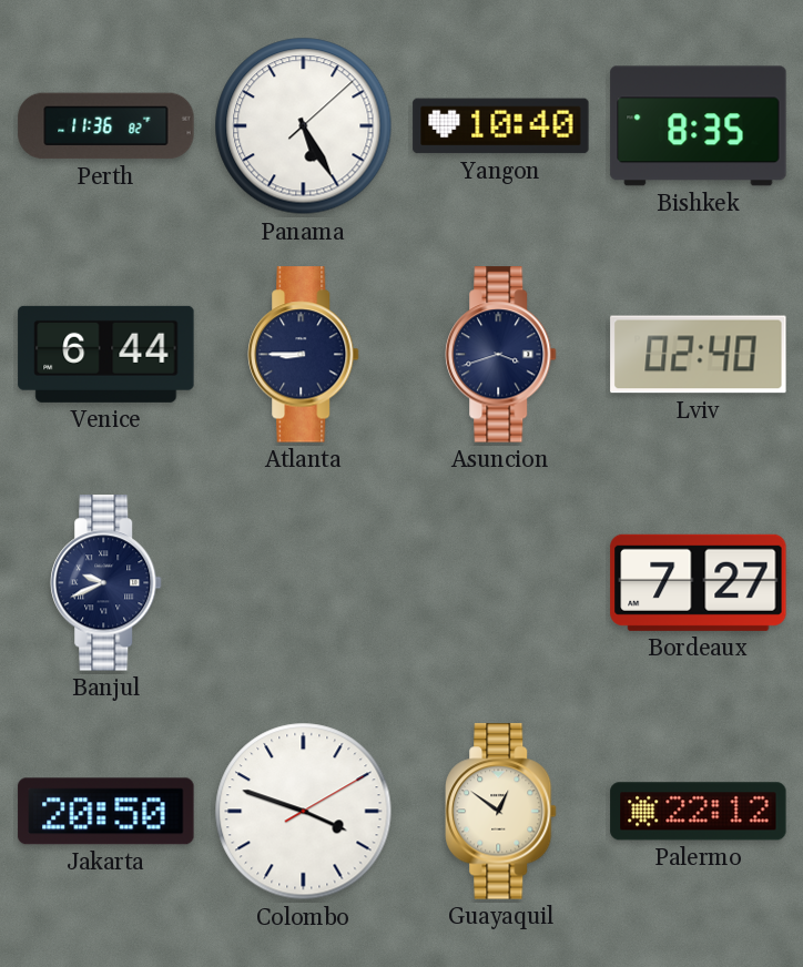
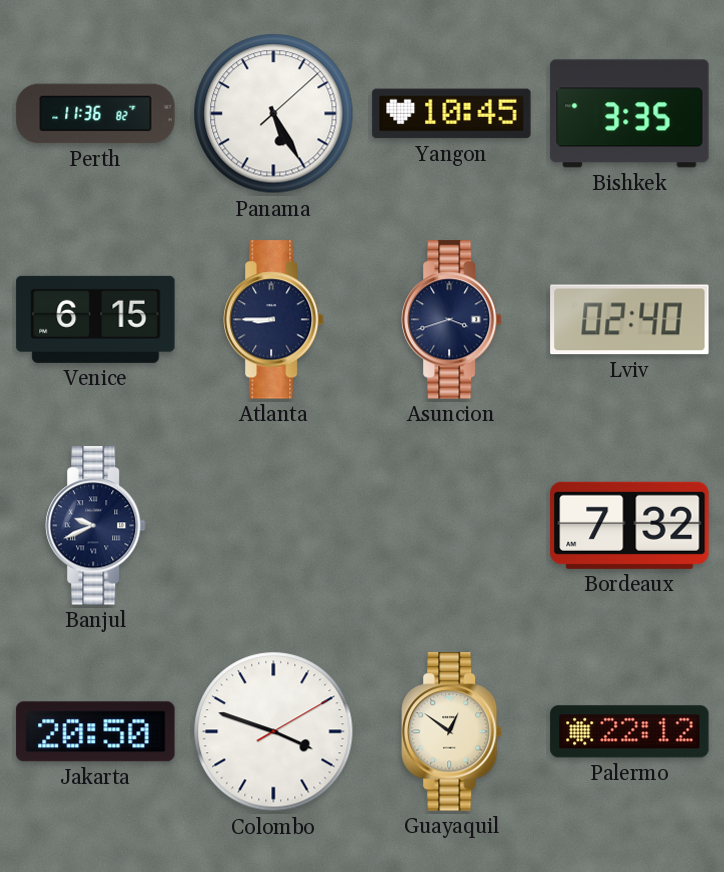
Yangon: 10:40 -> 10:45 (452, 114)
Bishkek: 8:35 -> 3:35 (630, 114)
Venice: 6:44 -> 6:15 (96, 319)
Bordeaux: 7:27 -> 7:32 (630, 525)
